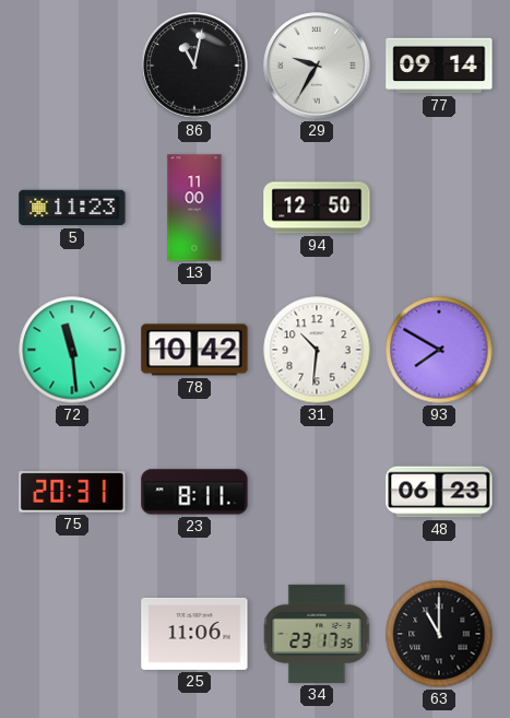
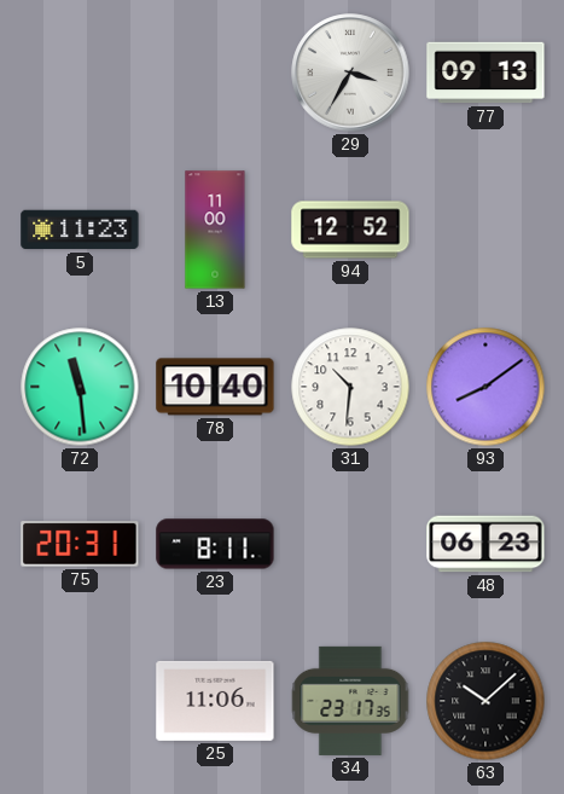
86: 11:02 -> none (194, 66)
29: 9:35 -> 3:35 (350, 73)
77: 09:14 -> 09:13 (485, 73)
94: 12:50 -> 12:52 (350, 230)
78: 10:42 -> 10:40 (215, 387)
93: 7:50 -> 8:09 (485, 387)
63: 11:00 -> 10:08 (485, 701)
